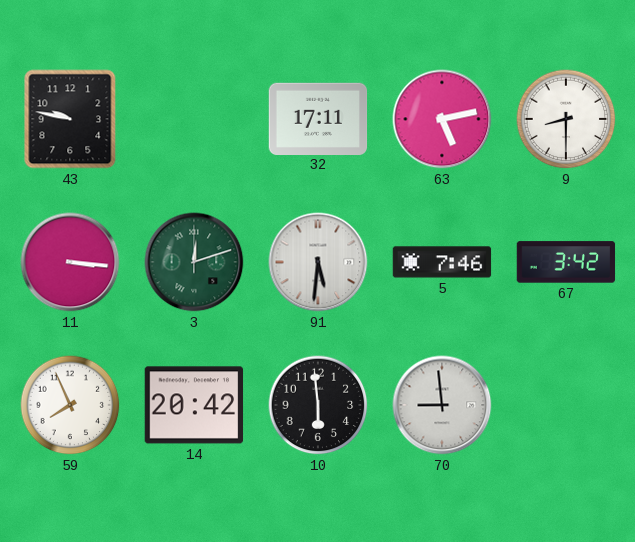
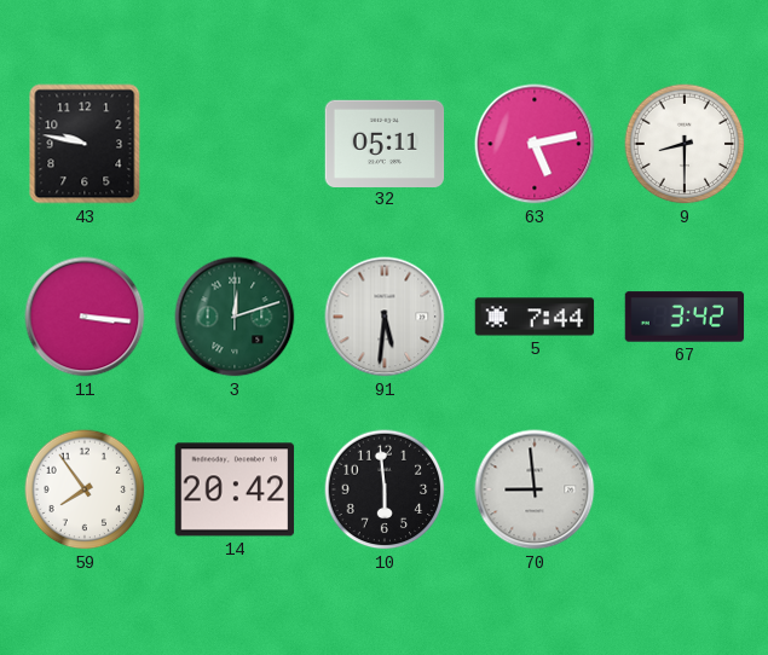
32: 17:11 -> 05:11 (385, 143)
5: 7:46 -> 7:44 (535, 317)
59: 7:56 -> 7:54 (85, 489)
